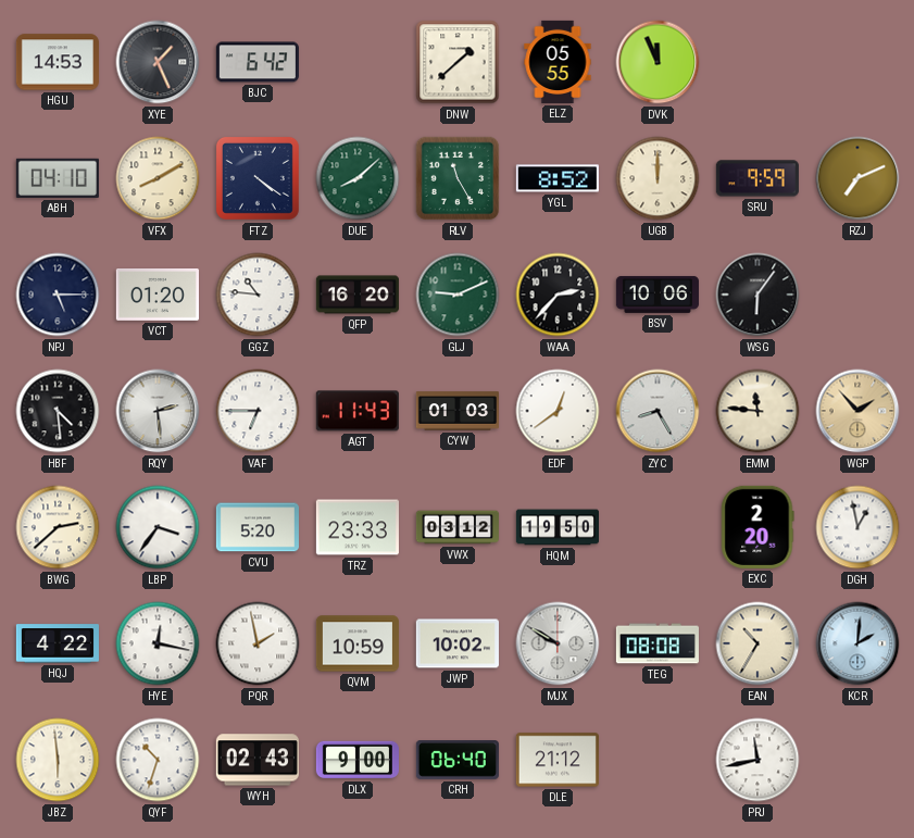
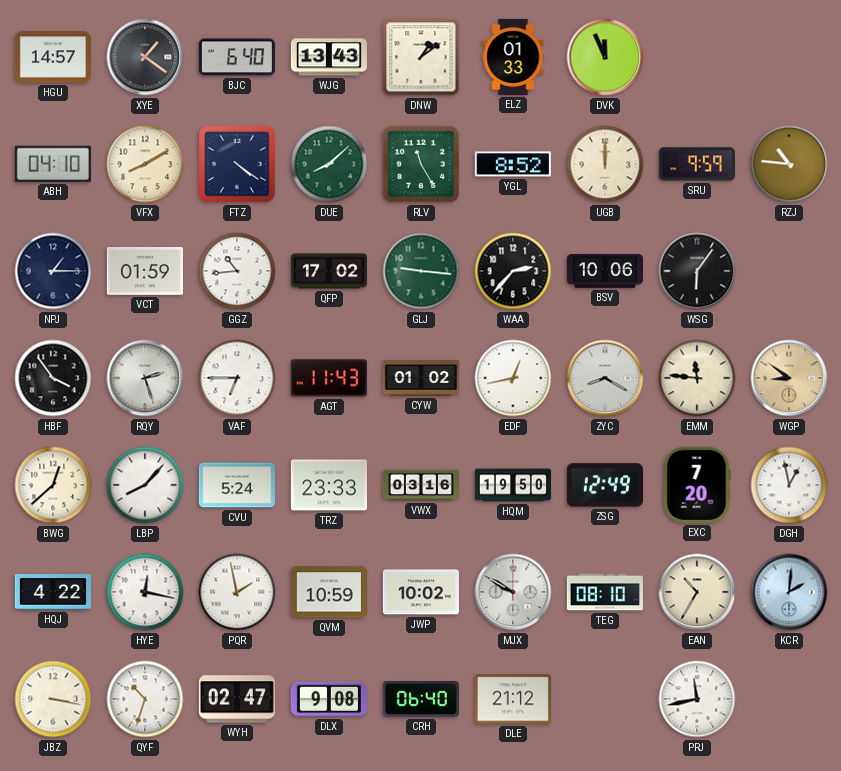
HGU: 14:53 -> 14:57 (53, 57)
XYE: 1:26 -> 1:21 (145, 57)
BJC: 6:42 -> 6:40 (237, 57)
WJG: none -> 13:43 (329, 57)
DNW: 1:38 -> 1:09 (421, 57)
ELZ: 05:55 -> 01:33 (513, 57)
RZJ: 7:11 -> 10:46 (789, 164)
NPJ: 5:15 -> 1:15 (53, 271)
VCT: 01:20 -> 01:59 (145, 272)
GGZ: 10:46 -> 10:44 (237, 271)
QFP: 16:20 -> 17:02 (329, 271)
GLJ: 9:11 -> 9:16 (421, 271)
HBF: 4:29 -> 3:54 (53, 378)
RQY: 2:29 -> 2:27 (145, 378)
CYW: 01:03 -> 01:02 (421, 378)
EDF: 12:39 -> 12:43 (513, 378)
ZYC: 8:25 -> 8:20 (605, 378)
WGP: 1:53 -> 8:51 (789, 378)
BWG: 2:38 -> 12:38 (53, 485)
LBP: 3:36 -> 8:07 (145, 485)
CVU: 5:20 -> 5:24 (237, 485)
VWX: 03:12 -> 03:16 (421, 485)
ZSG: none -> 12:49 (605, 485)
EXC: 2:20 -> 7:20 (697, 485)
TEG: 08:08 -> 08:10 (605, 592)
JBZ: 5:59 -> 3:17 (53, 699)
WYH: 02:43 -> 02:47 (237, 699)
DLX: 9:00 -> 9:08 (329, 699)
